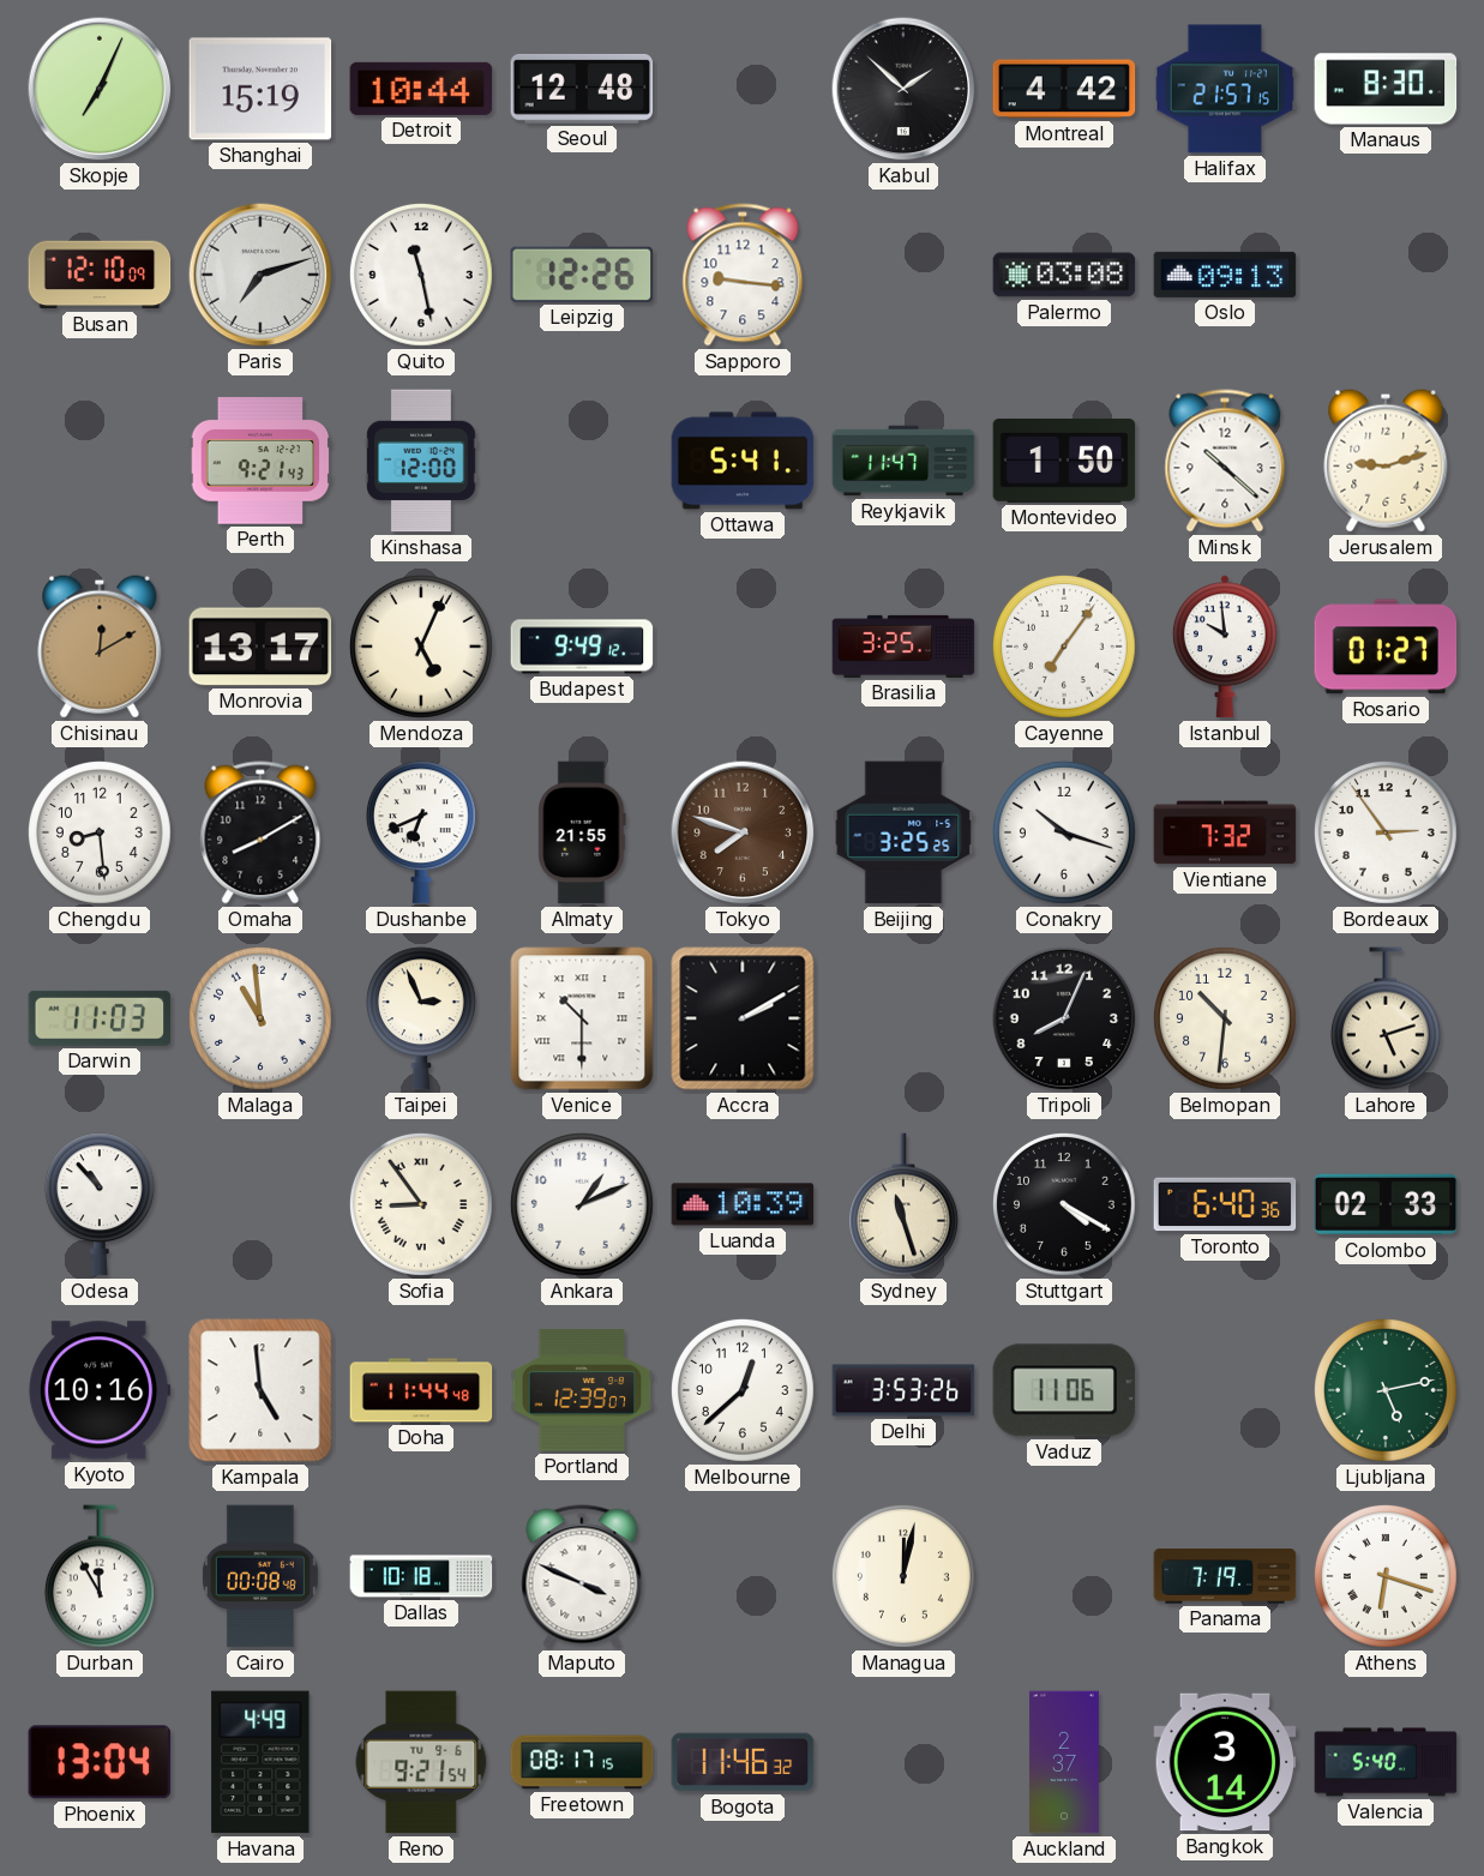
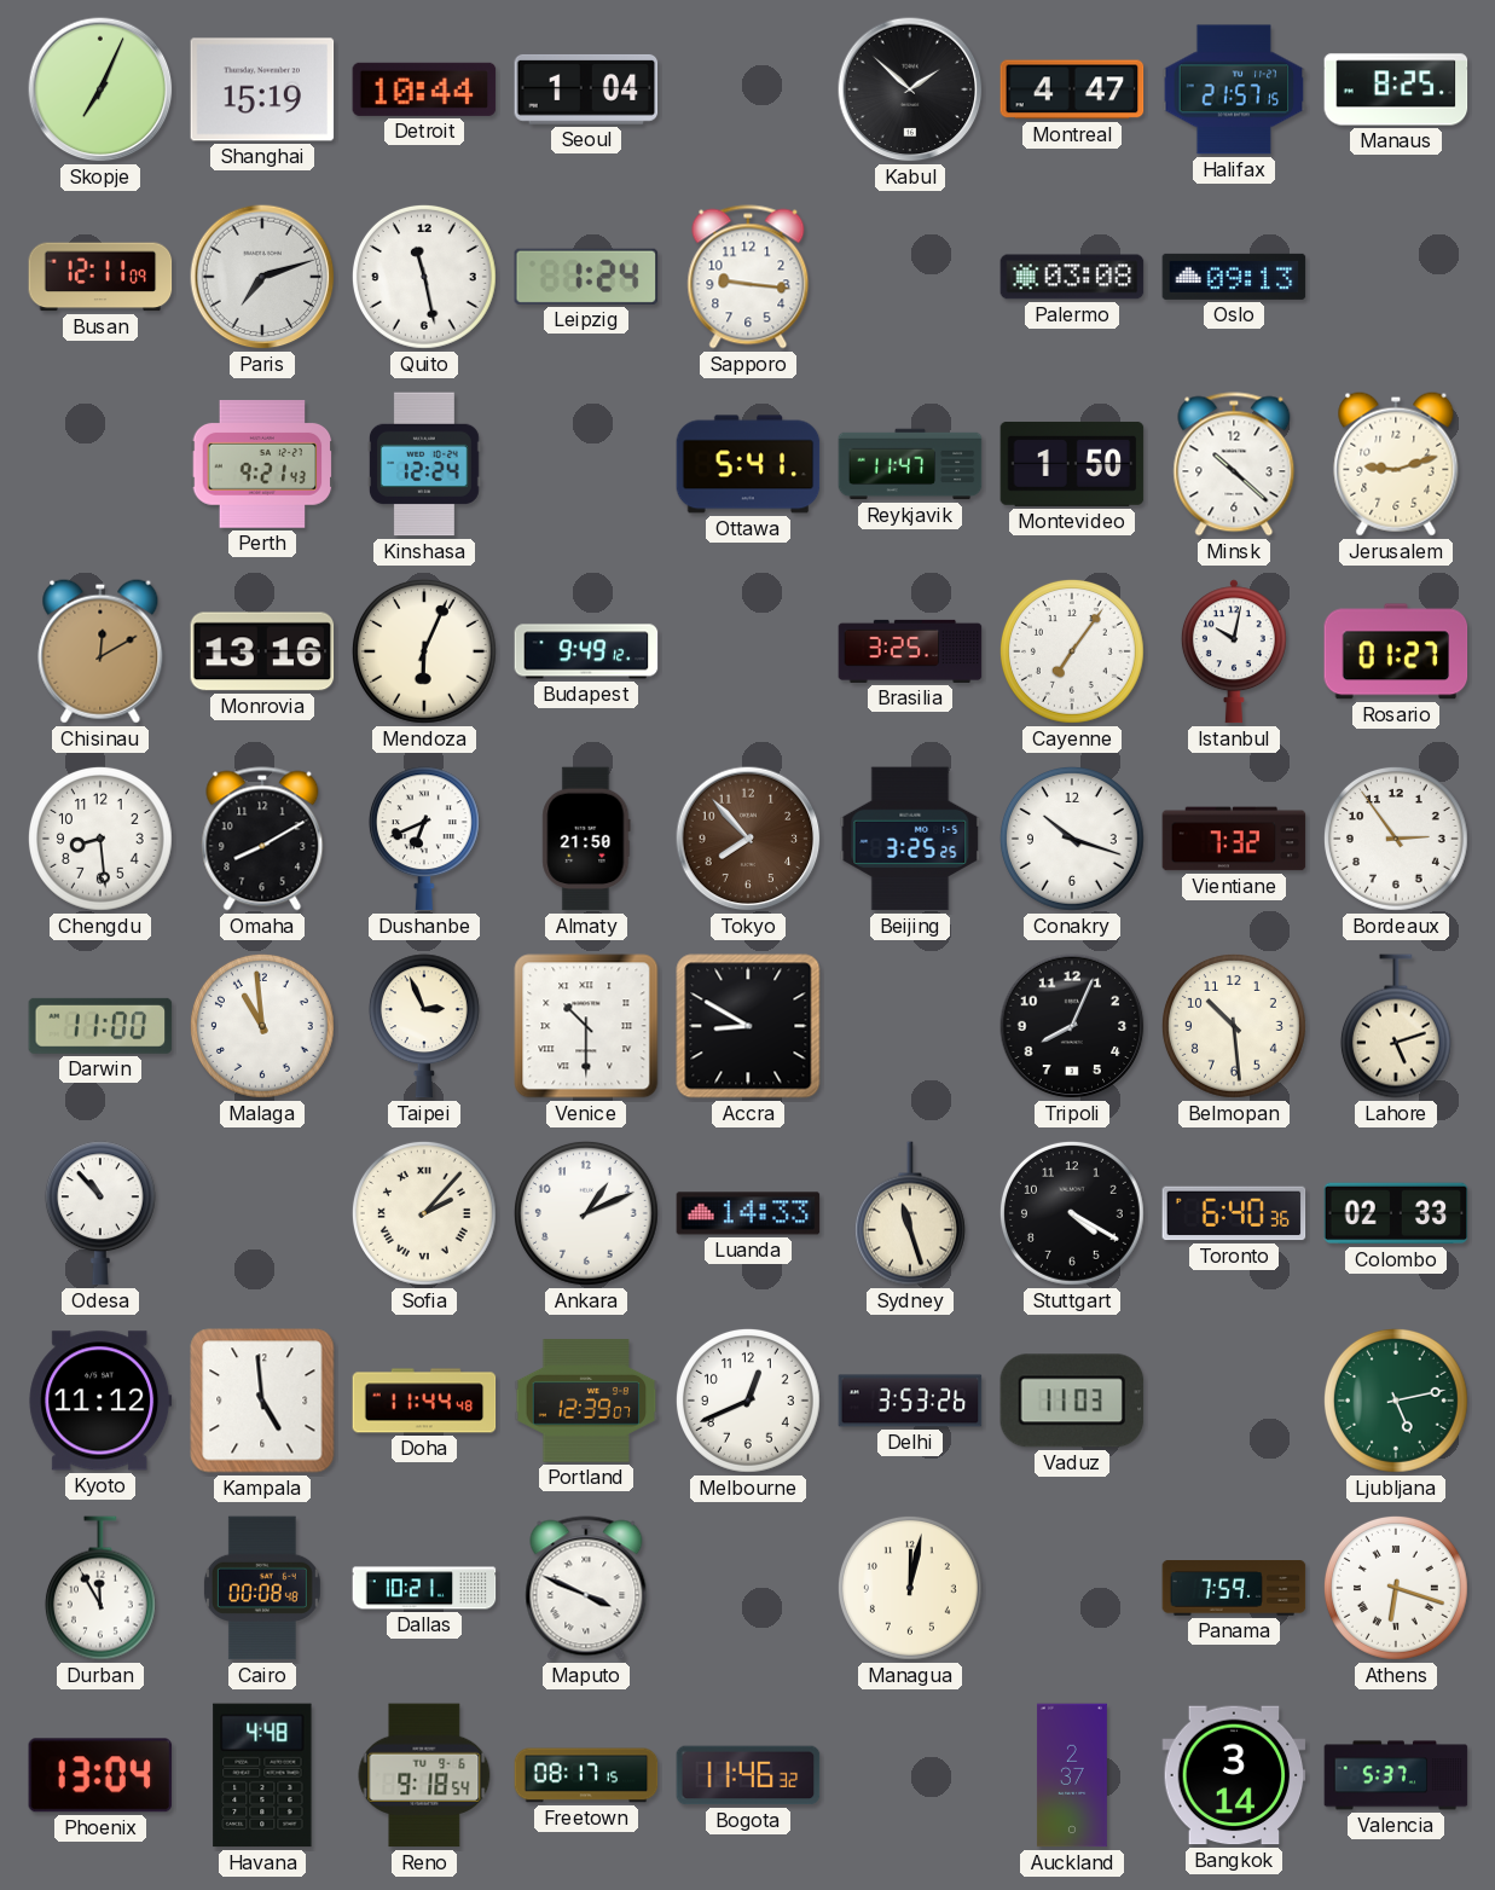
Seoul: 12:48 -> 1:04 (586, 89)
Montreal: 4:42 -> 4:47 (1072, 89)
Manaus: 8:30 -> 8:25 (1396, 89)
Busan: 12:10 -> 12:11 (100, 277)
Leipzig: 12:26 -> 1:24 (586, 277)
Kinshasa: 12:00 -> 12:24 (424, 464)
Monrovia: 13:17 -> 13:16 (262, 651)
Mendoza: 5:04 -> 6:04 (424, 651)
Istanbul: 9:59 -> 10:02 (1234, 651)
Almaty: 21:55 -> 21:50 (586, 839)
Tokyo: 7:48 -> 7:53 (748, 839)
Darwin: 11:03 -> 11:00 (100, 1026)
Accra: 2:10 -> 8:50 (748, 1026)
Belmopan: 10:31 -> 10:29 (1234, 1026)
Sofia: 8:54 -> 2:07 (424, 1213)
Luanda: 10:39 -> 14:33 (748, 1213)
Kyoto: 10:16 -> 11:12 (100, 1401)
Melbourne: 12:38 -> 12:41 (748, 1401)
Vaduz: 11:06 -> 11:03 (1072, 1401)
Dallas: 10:18 -> 10:21 (424, 1588)
Panama: 7:19 -> 7:59 (1234, 1589)
Havana: 4:49 -> 4:48 (262, 1775)
Reno: 9:21 -> 9:18 (424, 1775)
Valencia: 5:40 -> 5:37 (1396, 1775)
